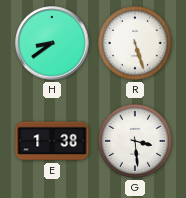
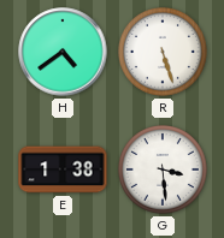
H: 8:39 -> 4:39 (63, 52)
